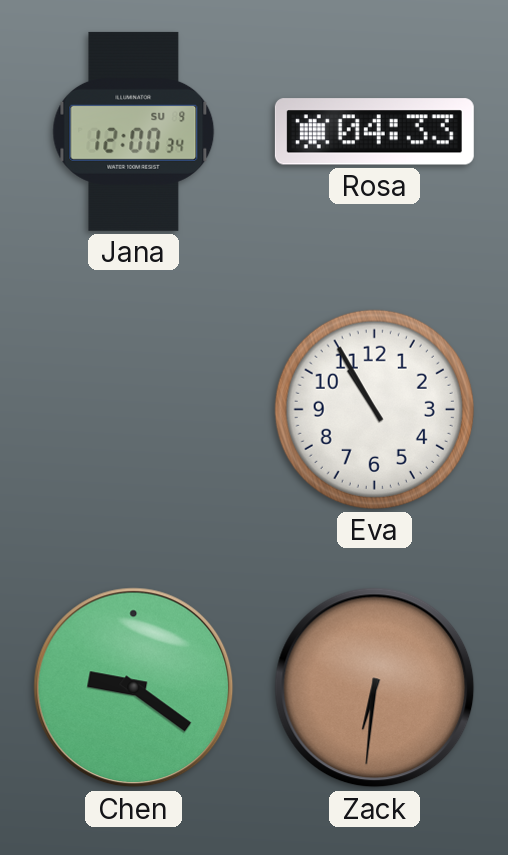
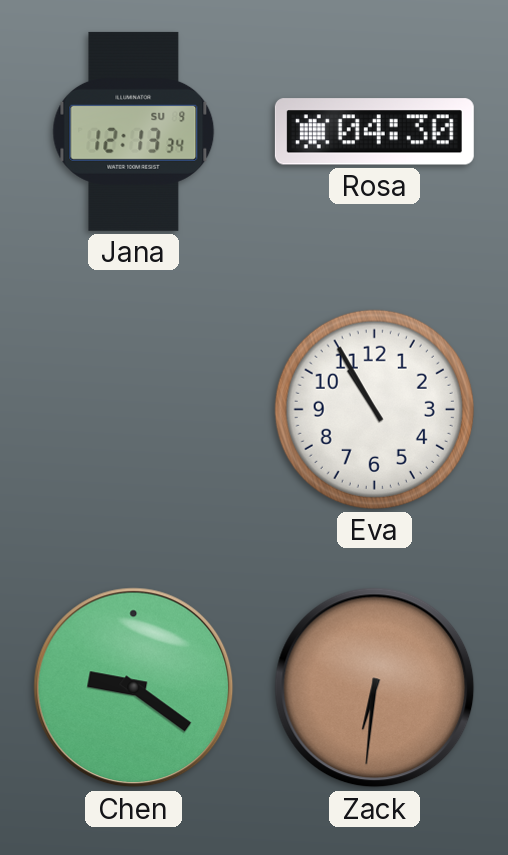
Jana: 12:00 -> 12:13 (134, 131)
Rosa: 04:33 -> 04:30 (374, 132)
